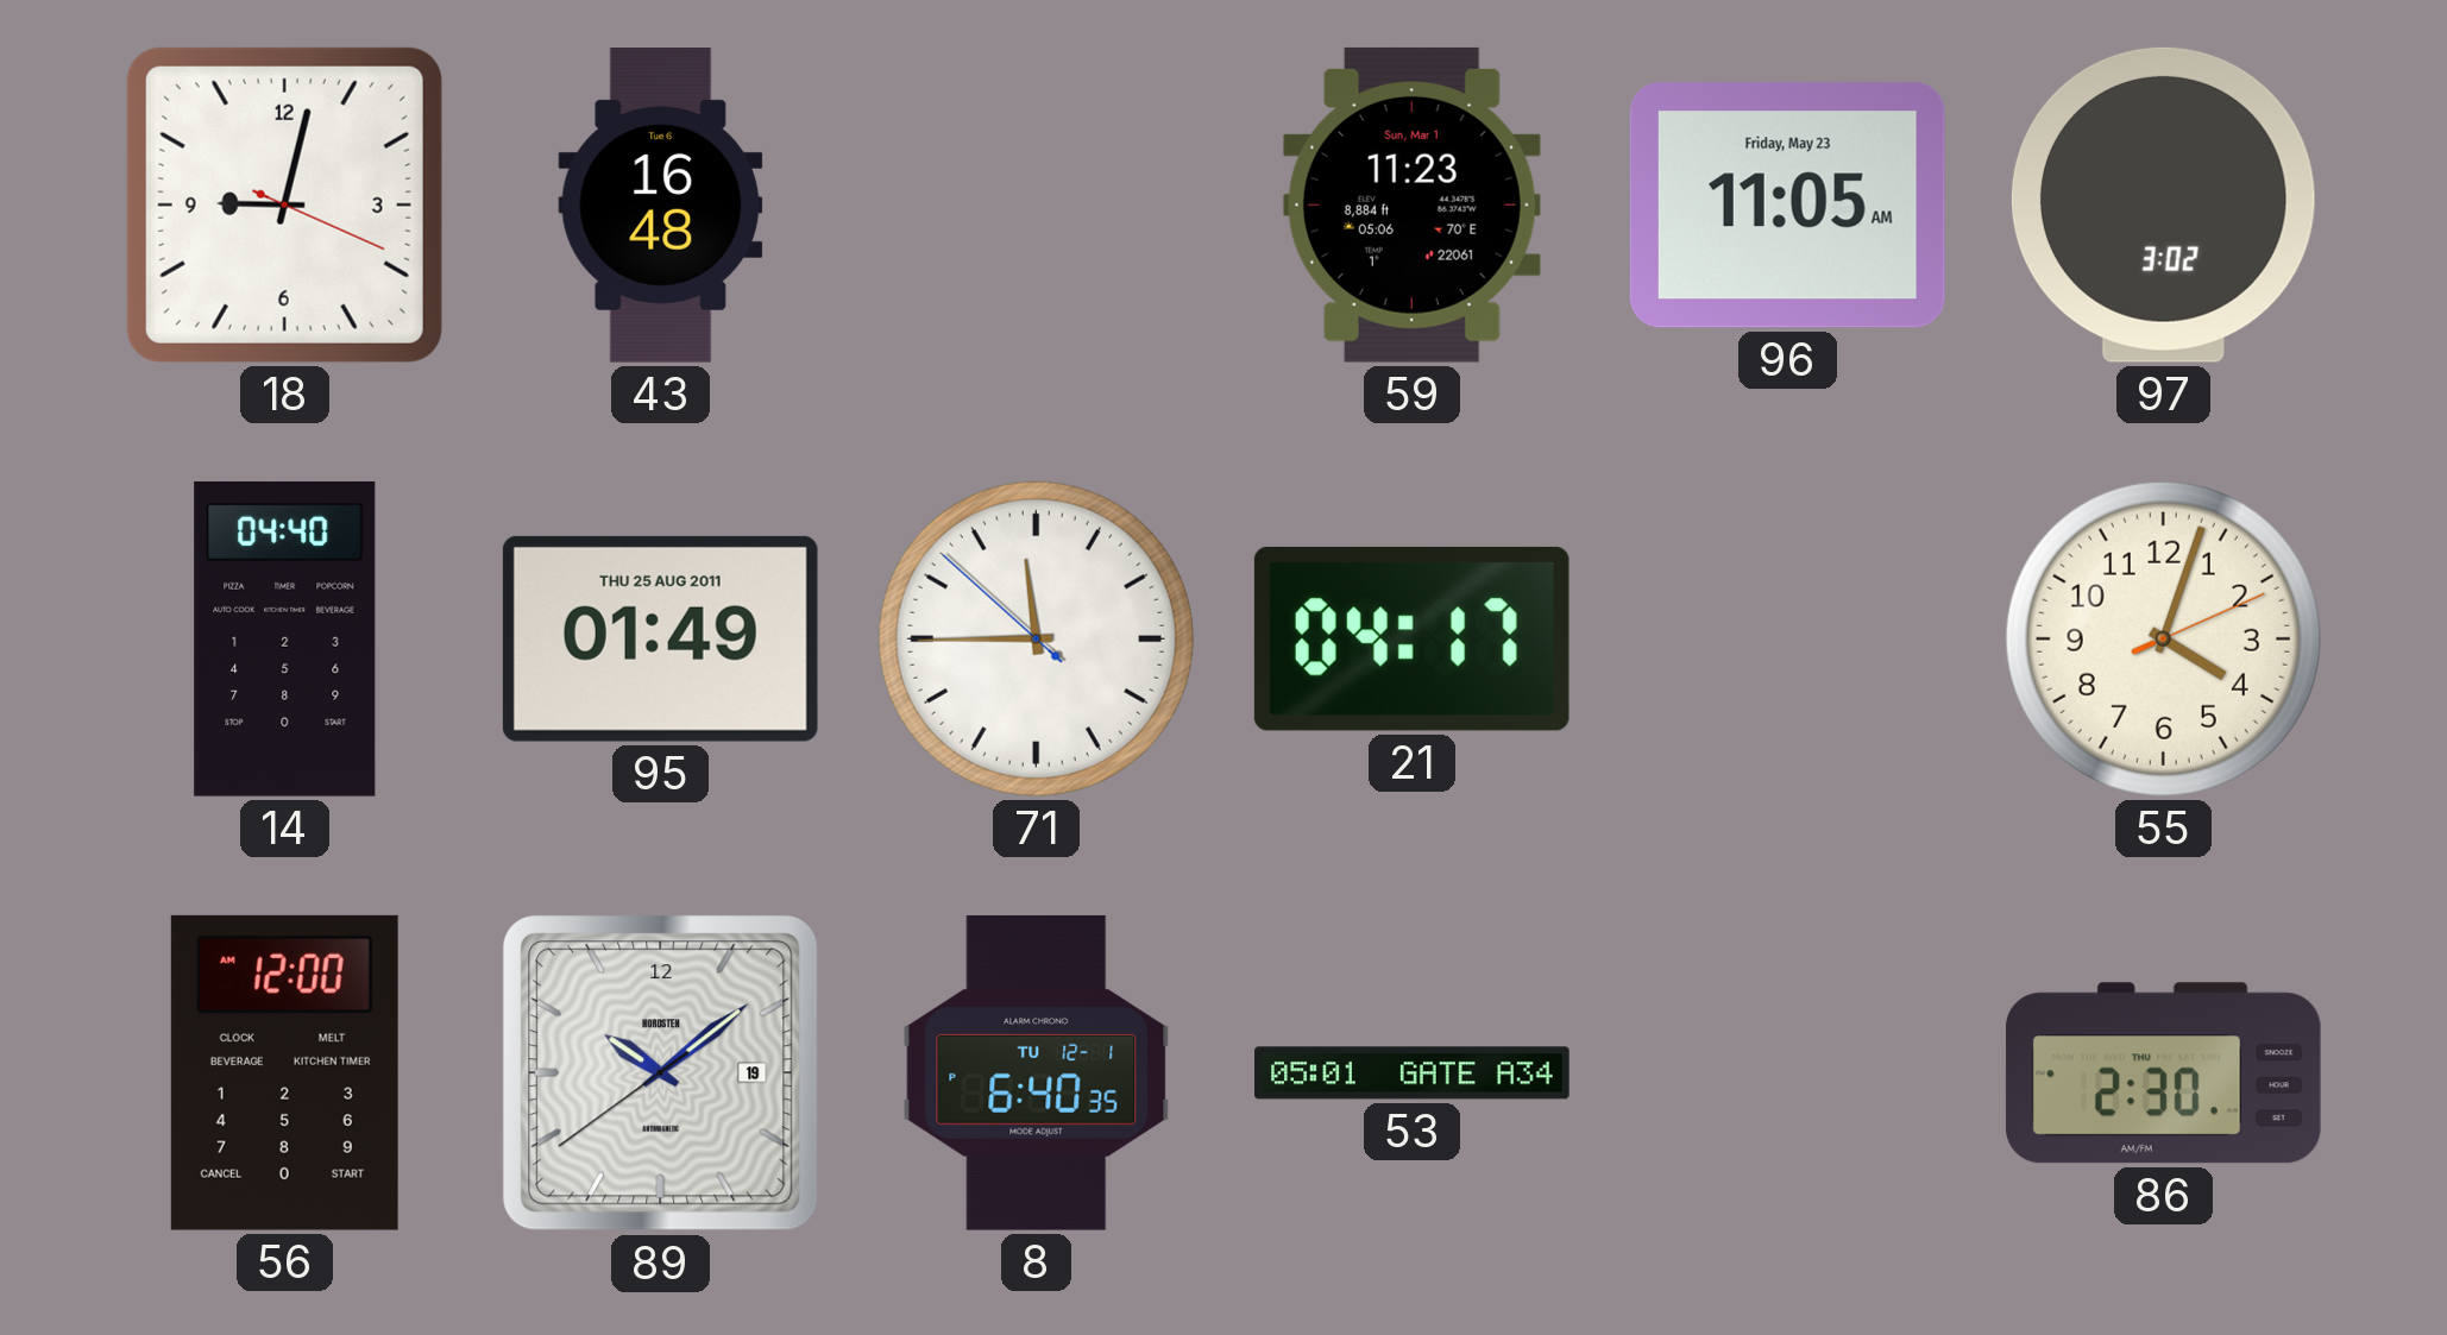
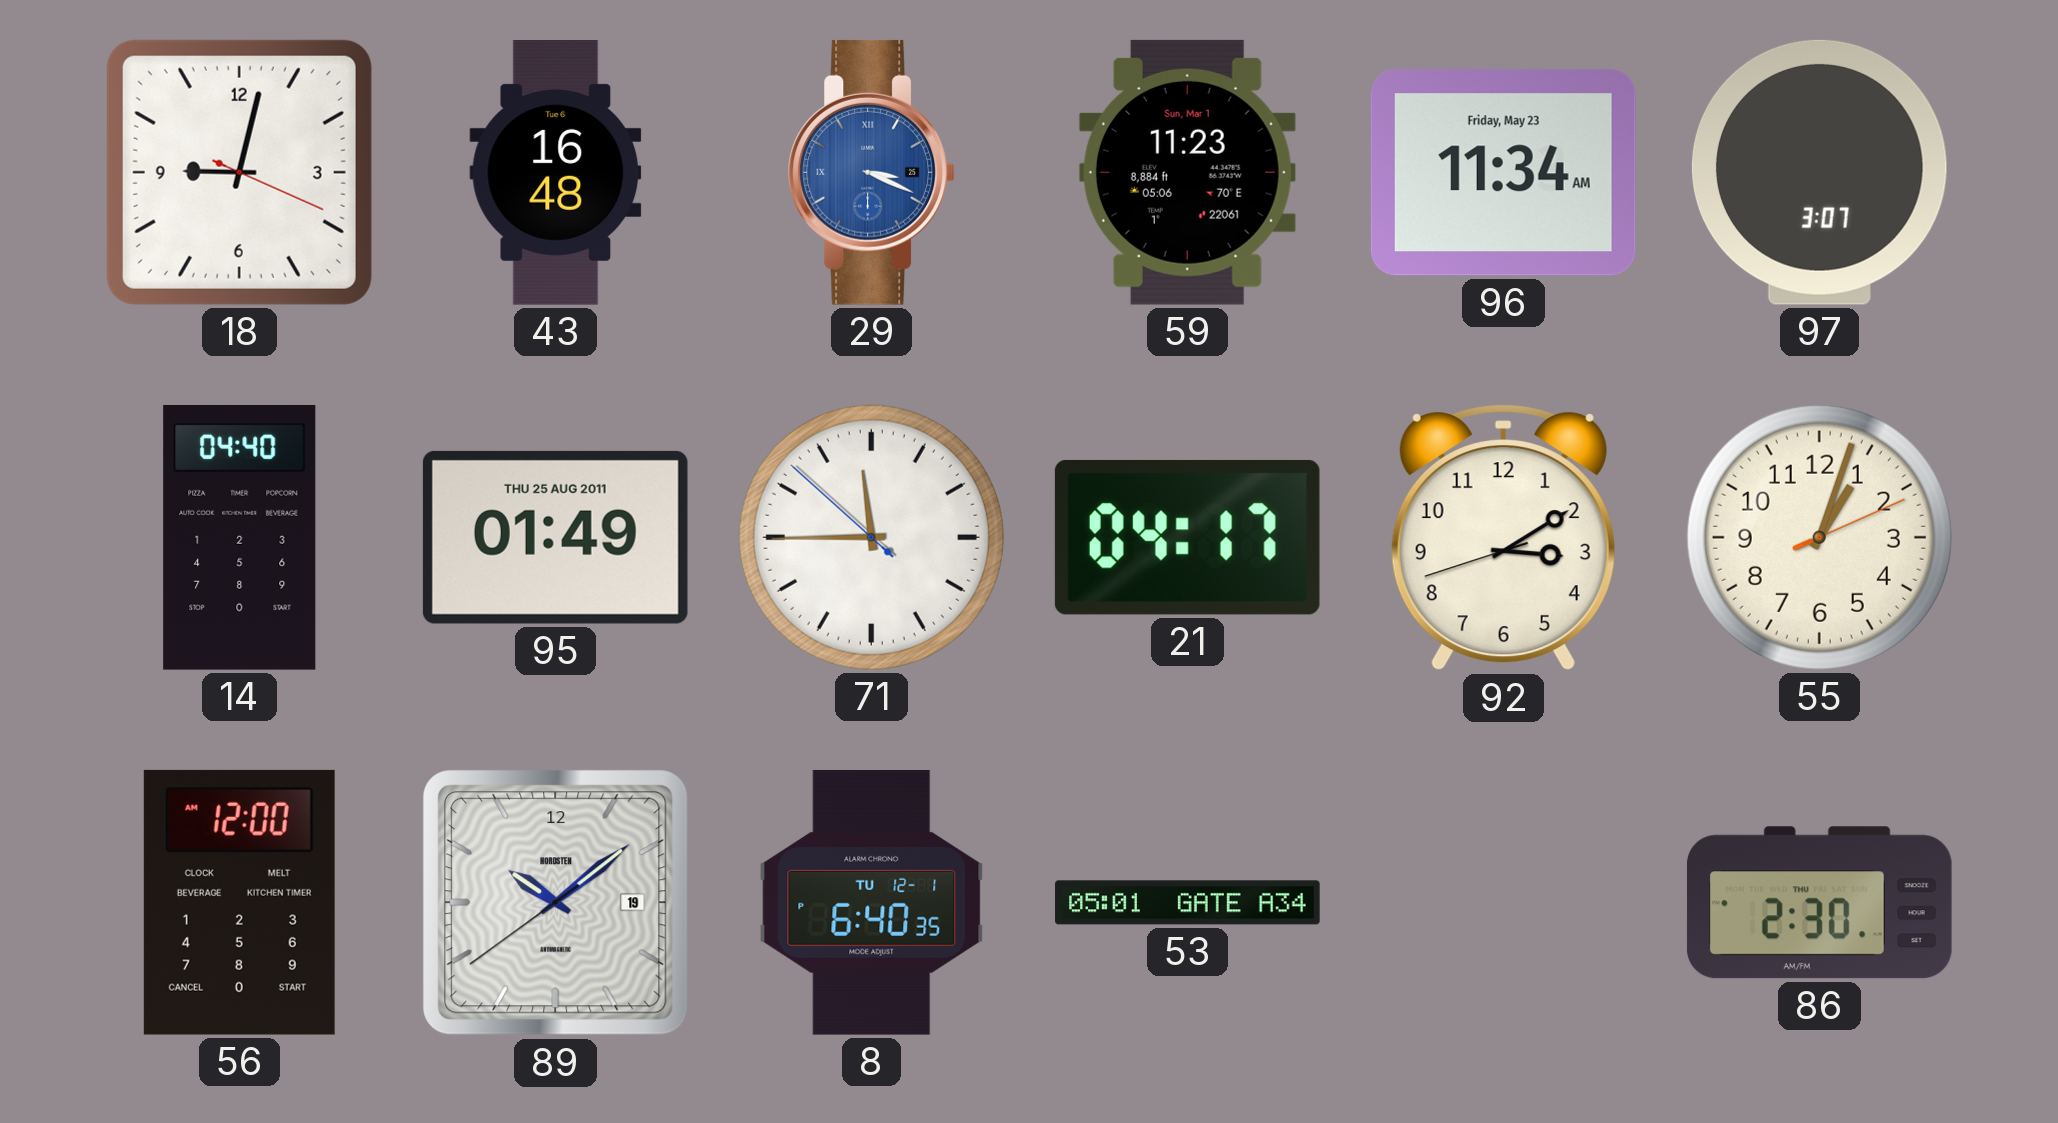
29: none -> 3:19 (871, 172)
96: 11:05 -> 11:34 (1503, 173)
97: 3:02 -> 3:07 (1819, 172)
92: none -> 3:09 (1503, 538)
55: 4:03 -> 1:03 (1819, 537)
